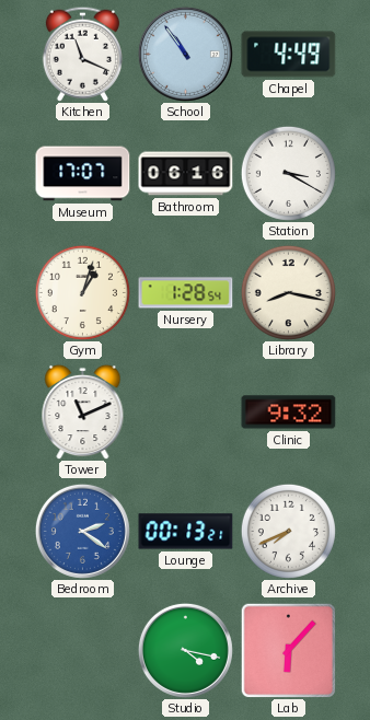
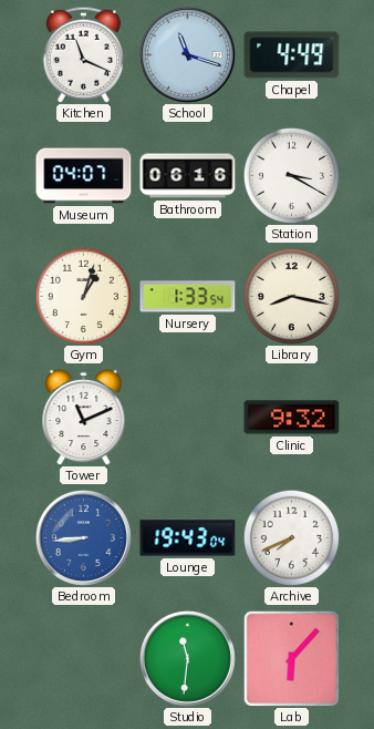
School: 10:54 -> 11:18 (187, 54)
Museum: 17:07 -> 04:07 (84, 176)
Nursery: 1:28 -> 1:33 (188, 297)
Bedroom: 2:21 -> 8:44 (83, 537)
Lounge: 00:13 -> 19:43 (188, 538)
Studio: 4:17 -> 11:31 (187, 658)
